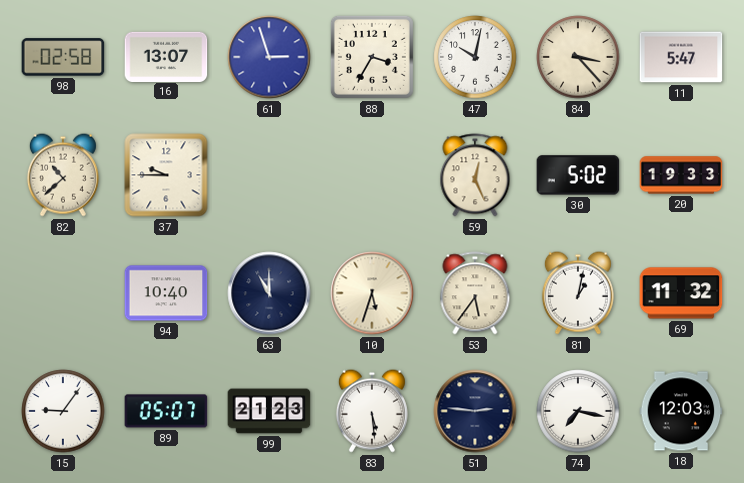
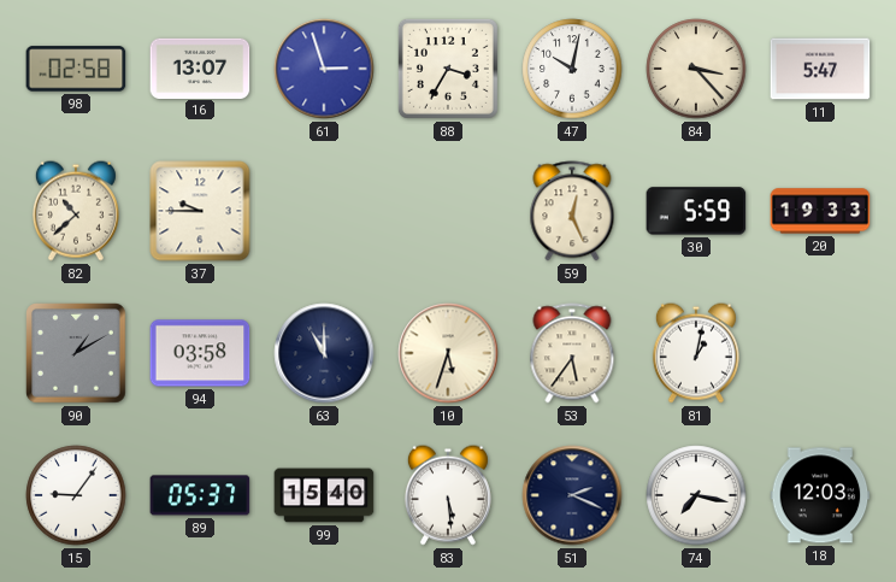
30: 5:02 -> 5:59 (696, 211)
90: none -> 1:10 (77, 354)
94: 10:40 -> 03:58 (200, 353)
69: 11:32 -> none (681, 293)
89: 05:07 -> 05:37 (200, 495)
99: 21:23 -> 15:40 (324, 495)
51: 2:46 -> 2:19 (572, 495)
